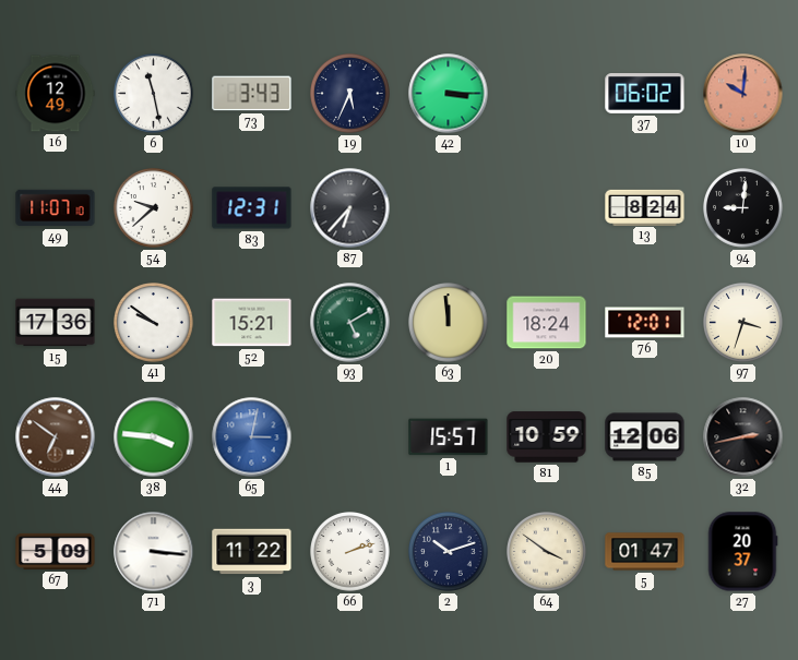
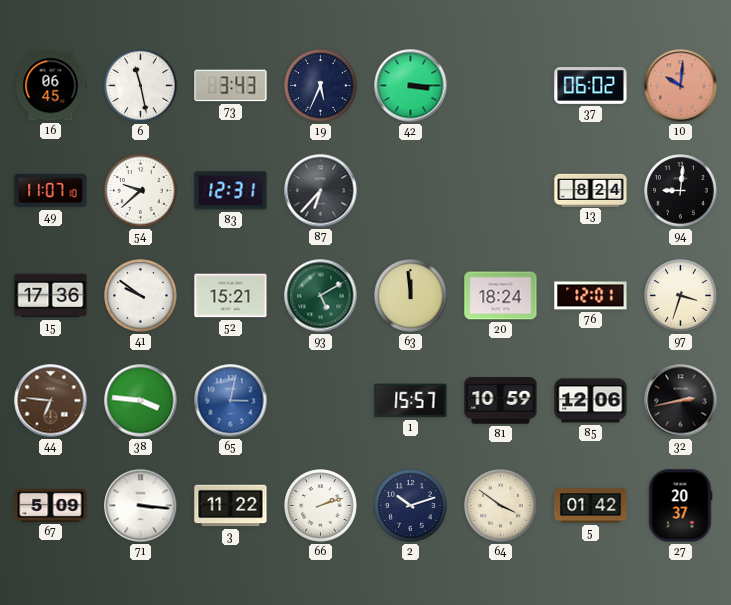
16: 12:49 -> 06:45 (51, 86)
44: 6:51 -> 6:46 (51, 401)
5: 01:47 -> 01:42 (591, 506)
